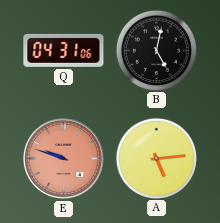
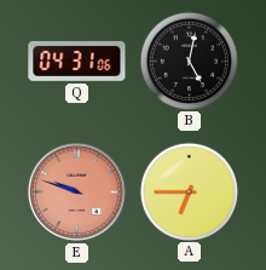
A: 5:14 -> 6:45 (189, 191)
